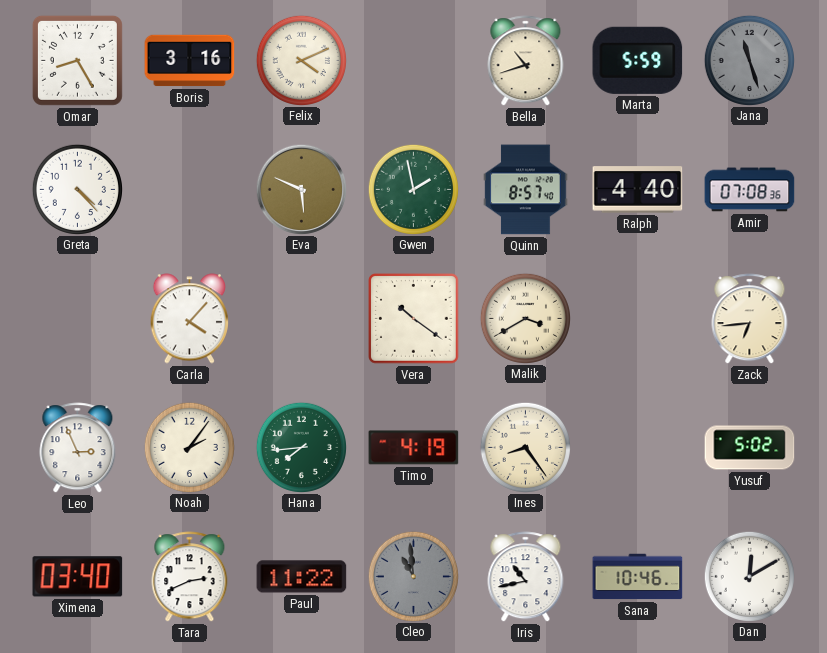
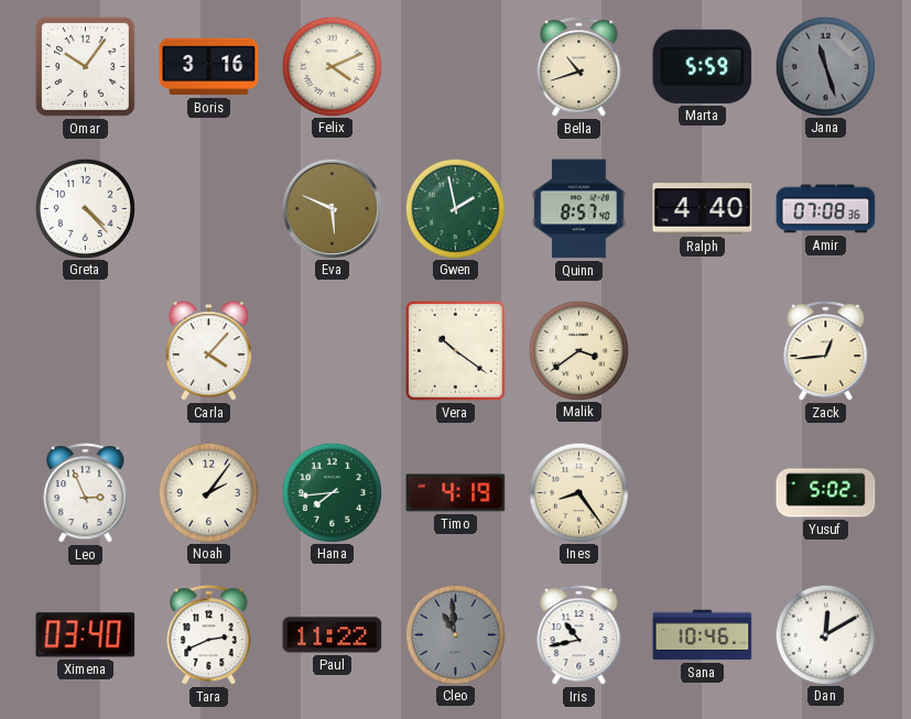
Omar: 8:25 -> 10:06 (85, 66)
Malik: 3:40 -> 3:39 (578, 350)
Zack: 6:44 -> 12:44 (826, 351)
